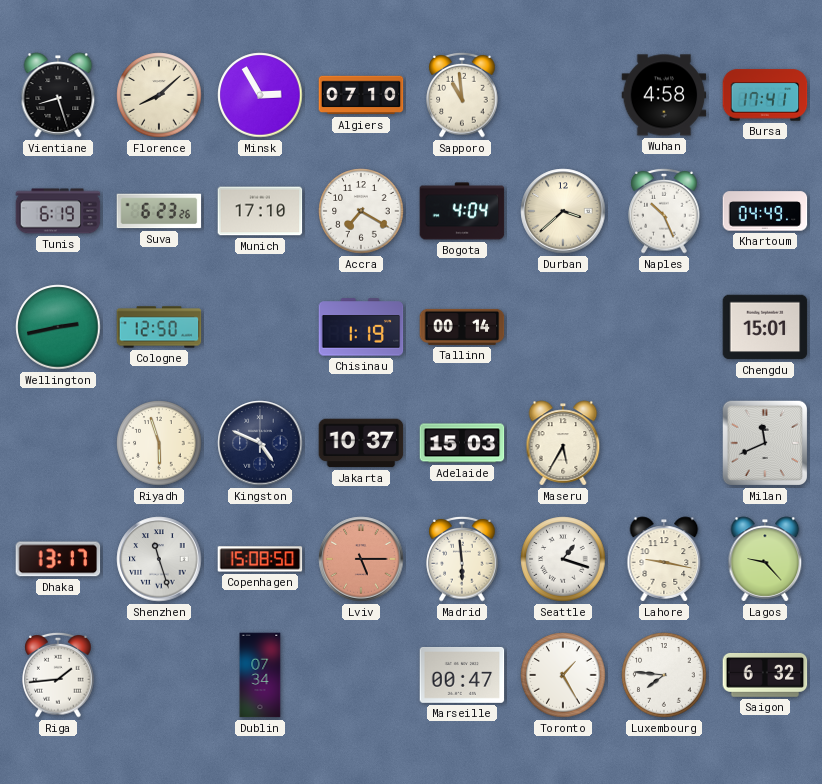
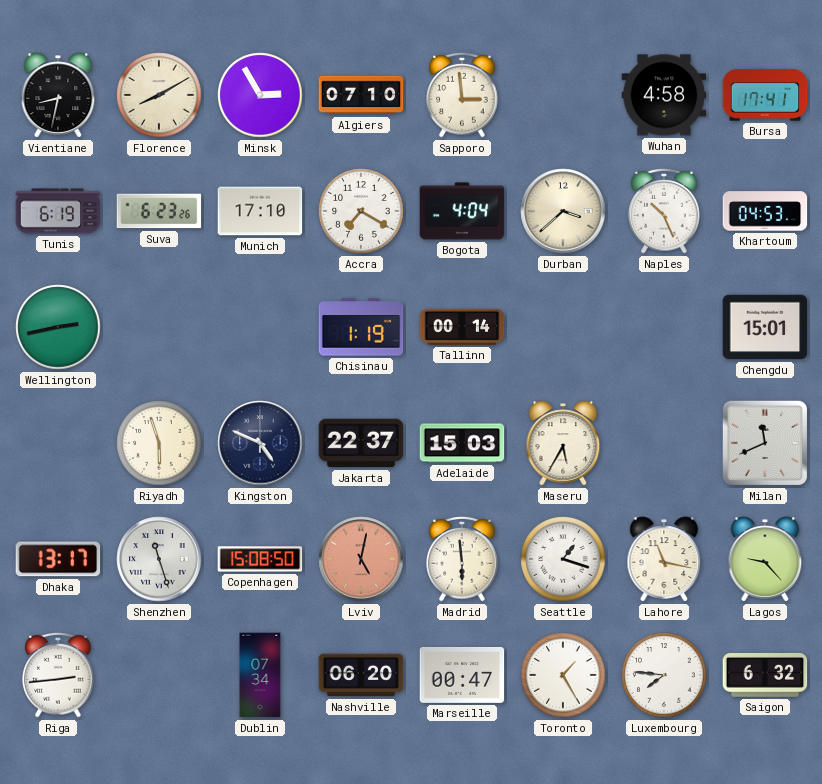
Vientiane: 8:27 -> 8:32 (58, 95)
Florence: 8:08 -> 8:10 (159, 95)
Sapporo: 10:59 -> 2:59 (462, 95)
Khartoum: 04:49 -> 04:53 (765, 211)
Cologne: 12:50 -> none (159, 327)
Jakarta: 10:37 -> 22:37 (361, 443)
Lviv: 5:15 -> 5:02 (361, 559)
Lahore: 9:17 -> 11:17 (664, 559)
Riga: 1:44 -> 2:44 (58, 675)
Nashville: none -> 06:20 (361, 675)
